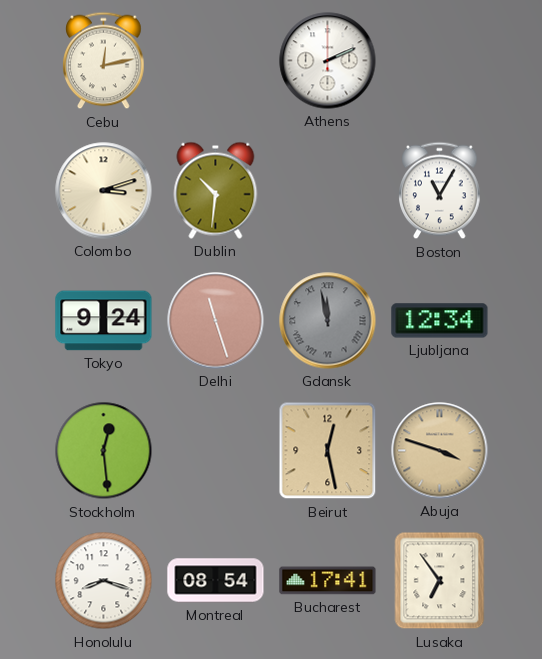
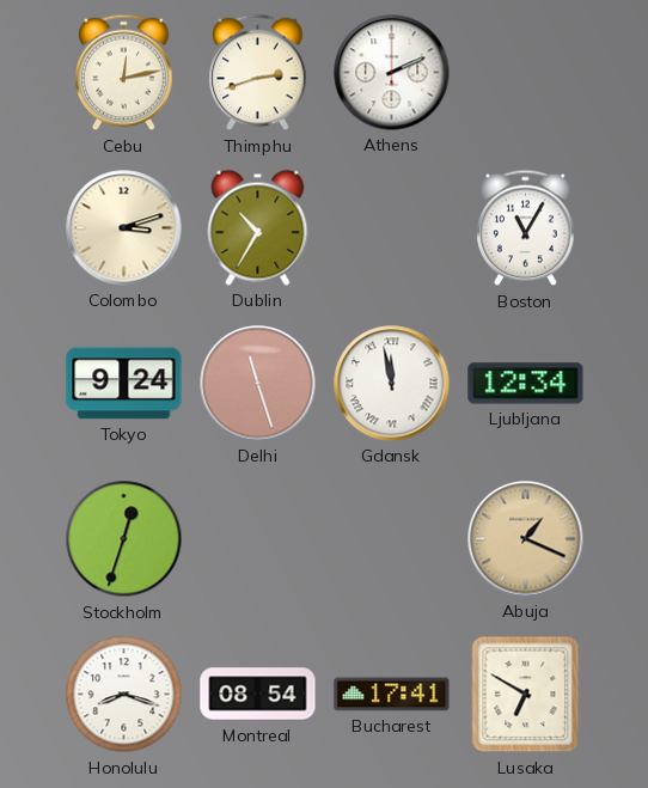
Thimphu: none -> 2:42 (258, 73)
Dublin: 10:31 -> 10:35 (258, 227)
Gdansk dial: grey -> white (392, 384)
Stockholm: 12:29 -> 12:33 (124, 539)
Beirut: 12:28 -> none (328, 451)
Abuja: 3:48 -> 1:19 (526, 539)
Lusaka: 6:54 -> 6:50 (526, 695)
